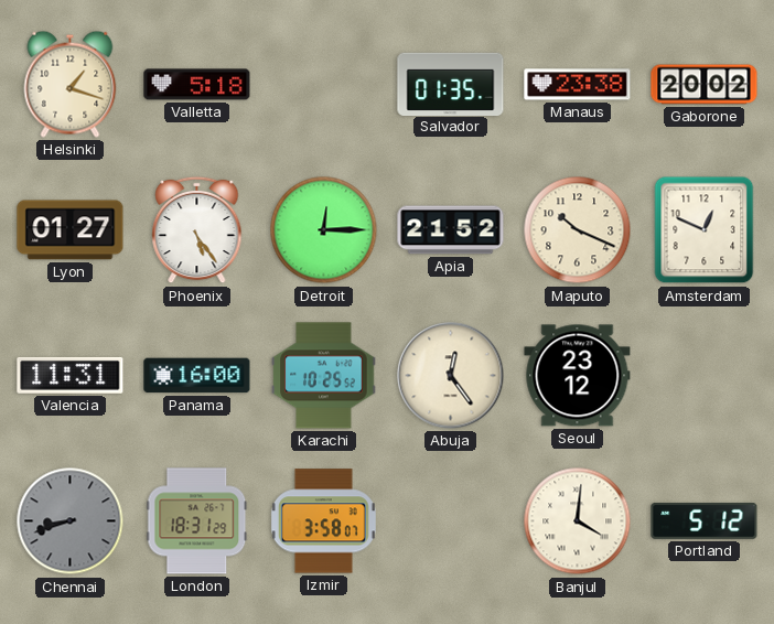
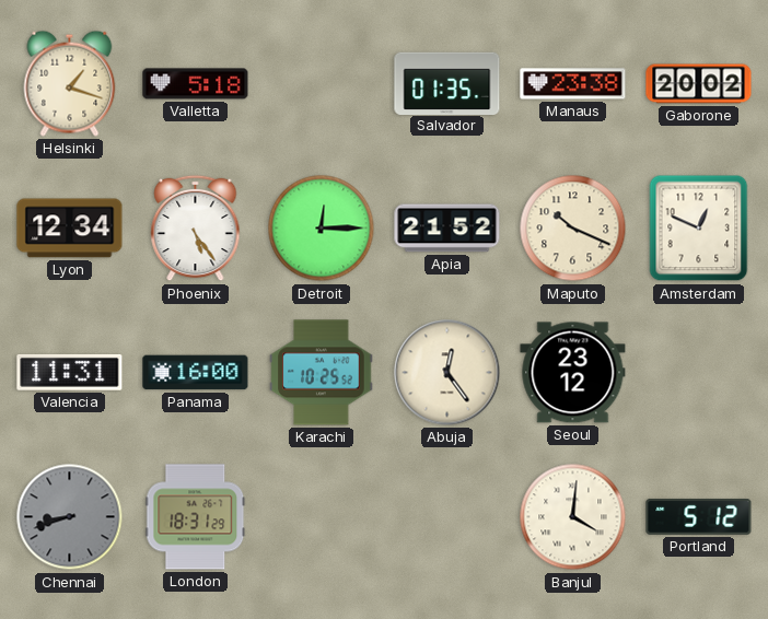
Lyon: 01:27 -> 12:34 (70, 229)
Izmir: 3:58 -> none (323, 521)
